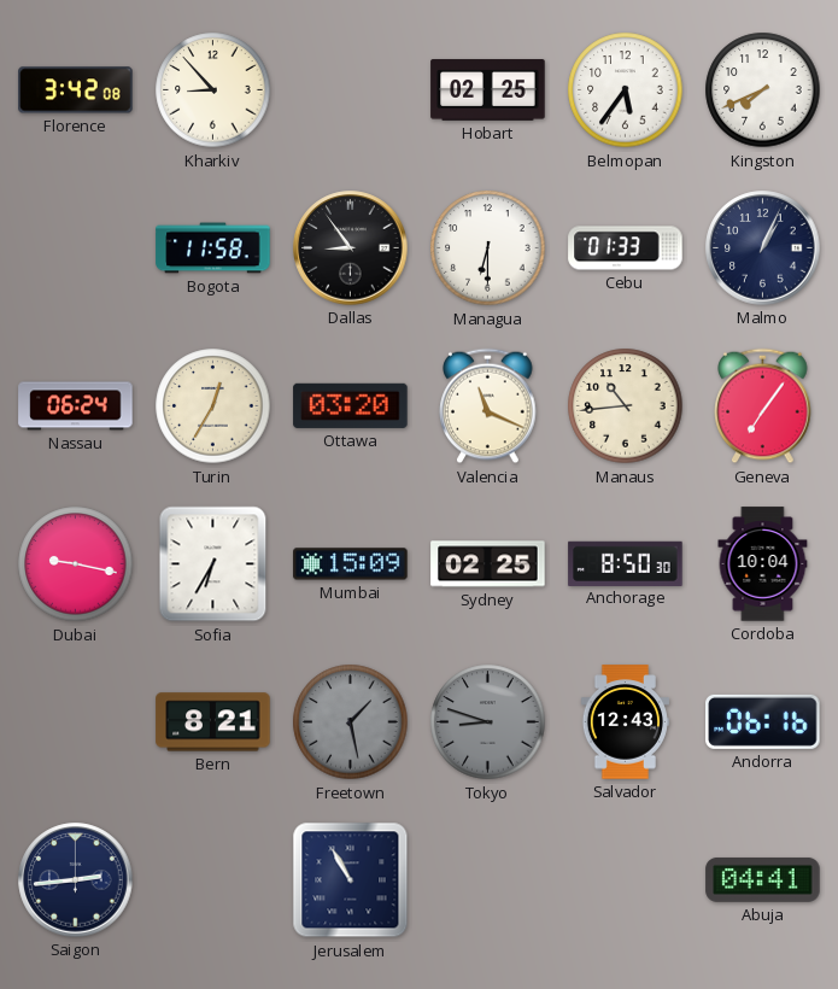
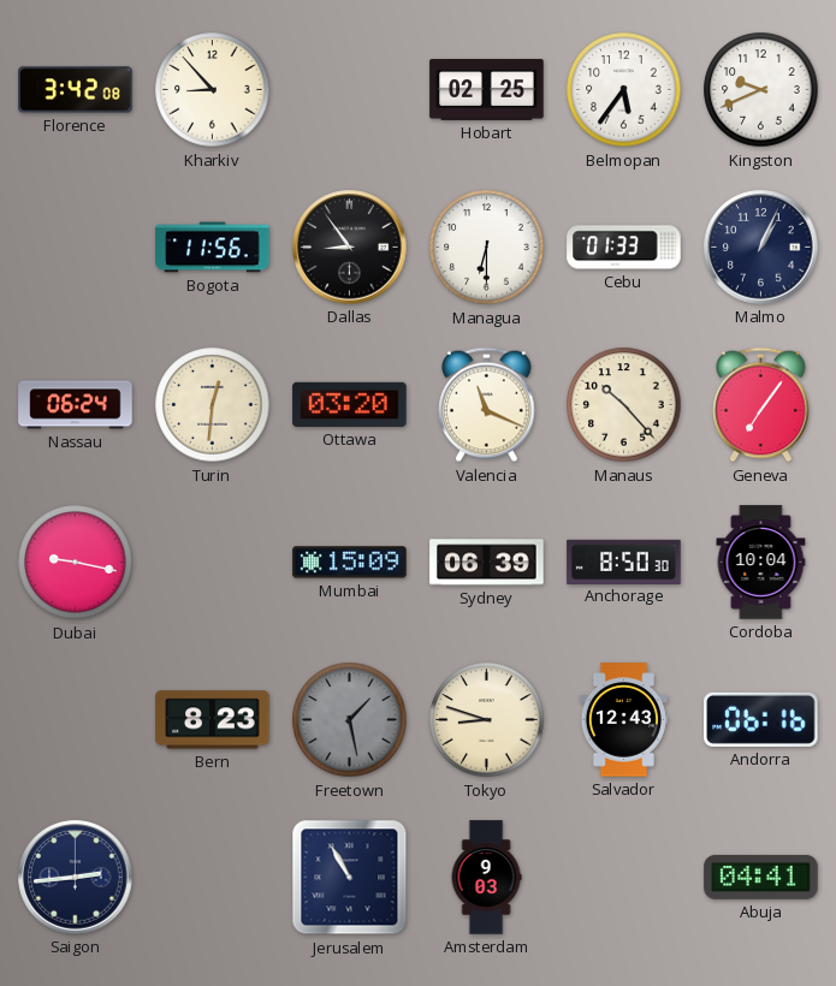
Kingston: 7:41 -> 9:41 (761, 90)
Bogota: 11:58 -> 11:56 (213, 248)
Turin: 12:35 -> 12:31 (213, 405)
Manaus: 10:44 -> 10:23 (624, 405)
Sofia: 6:35 -> none (213, 564)
Sydney: 02:25 -> 06:39 (487, 563)
Bern: 8:21 -> 8:23 (213, 720)
Tokyo dial: grey -> cream (487, 720)
Amsterdam: none -> 9:03 (486, 878)
